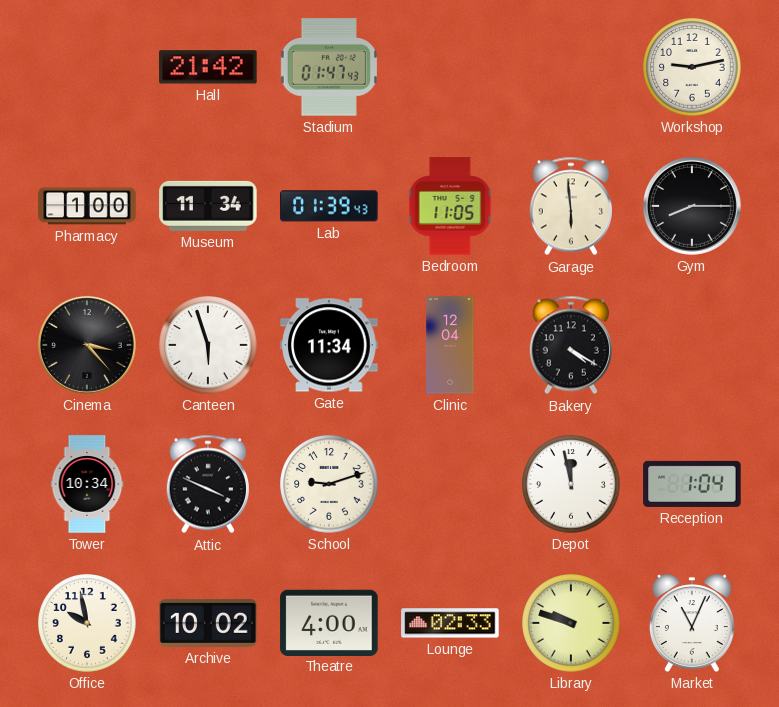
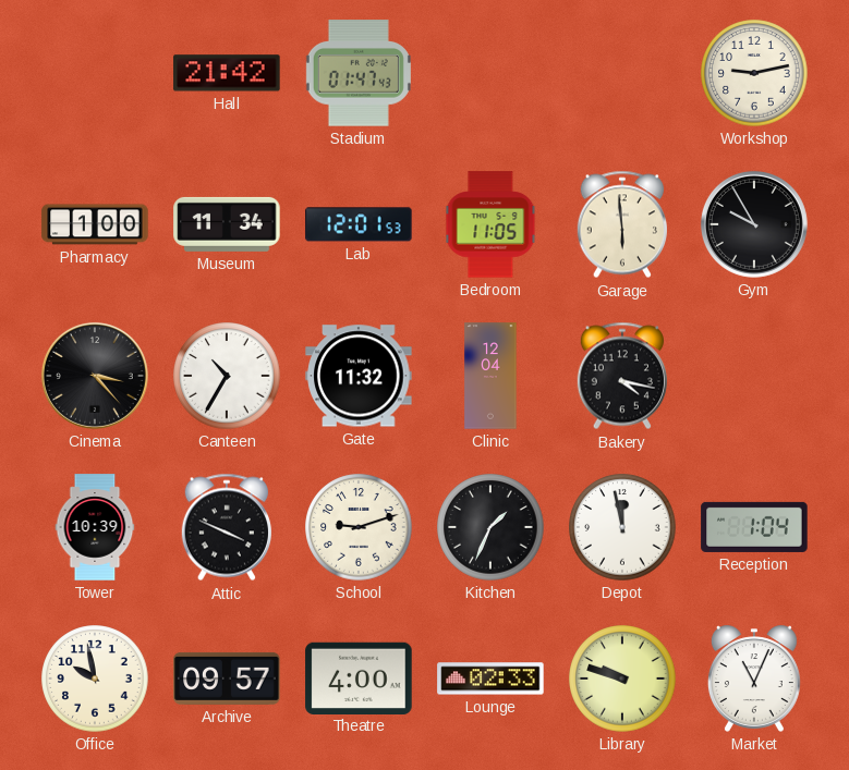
Lab: 01:39 -> 12:01 (359, 224)
Gym: 8:15 -> 9:55 (754, 224)
Canteen: 5:57 -> 10:35 (227, 376)
Gate: 11:34 -> 11:32 (359, 376)
Bakery: 4:20 -> 4:17 (621, 376)
Tower: 10:34 -> 10:39 (95, 527)
Kitchen: none -> 1:34 (490, 527)
Archive: 10:02 -> 09:57 (227, 679)
